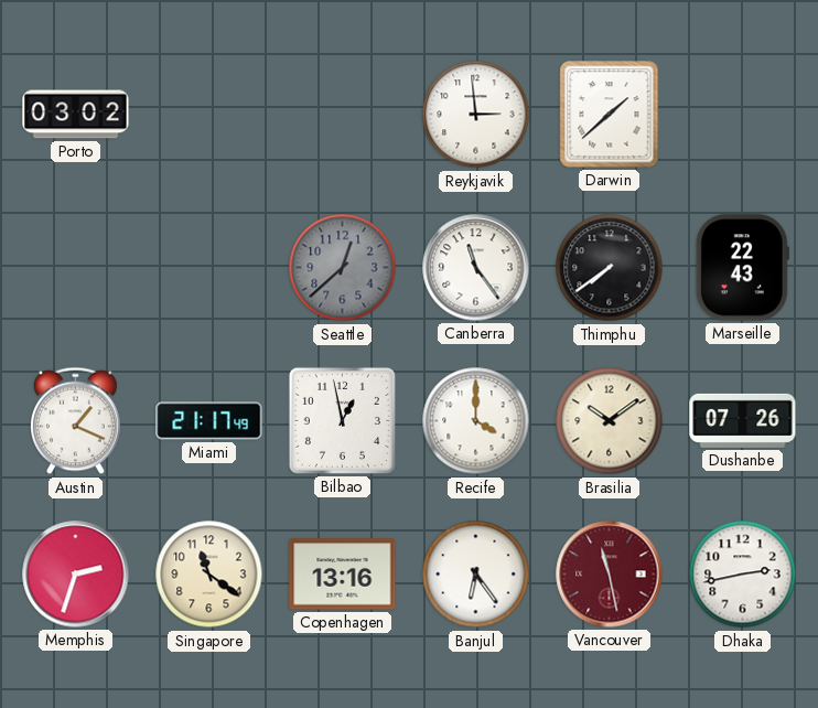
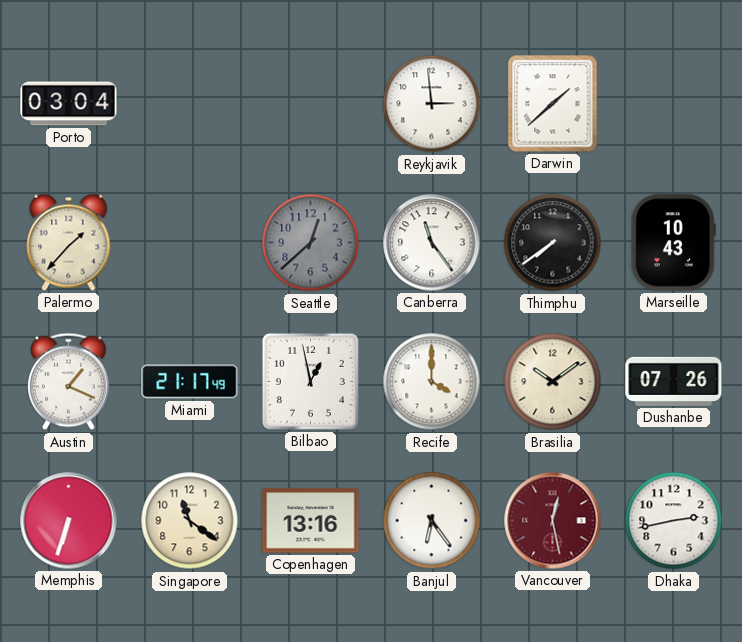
Porto: 03:02 -> 03:04 (69, 104)
Palermo: none -> 1:37 (69, 242)
Marseille: 22:43 -> 10:43 (673, 243)
Memphis: 2:33 -> 6:33 (69, 521)
Vancouver: 11:28 -> 12:28 (553, 521)
